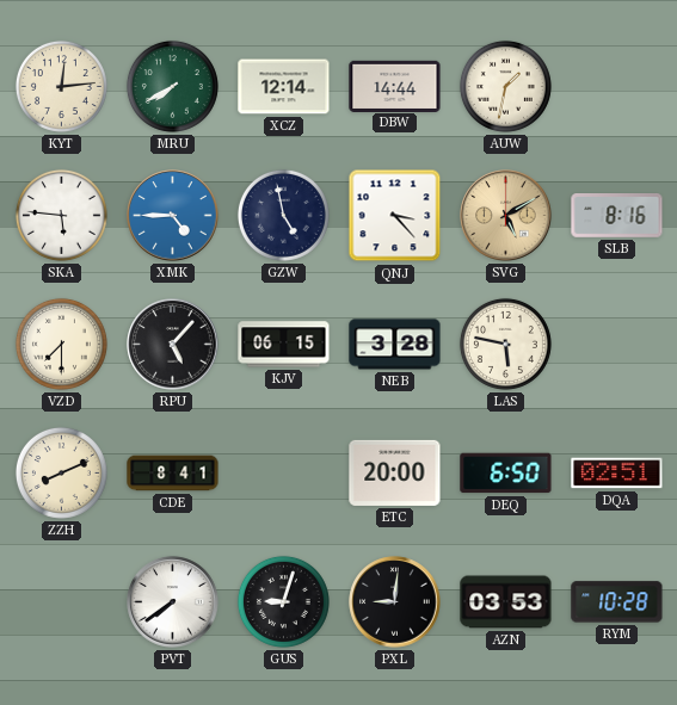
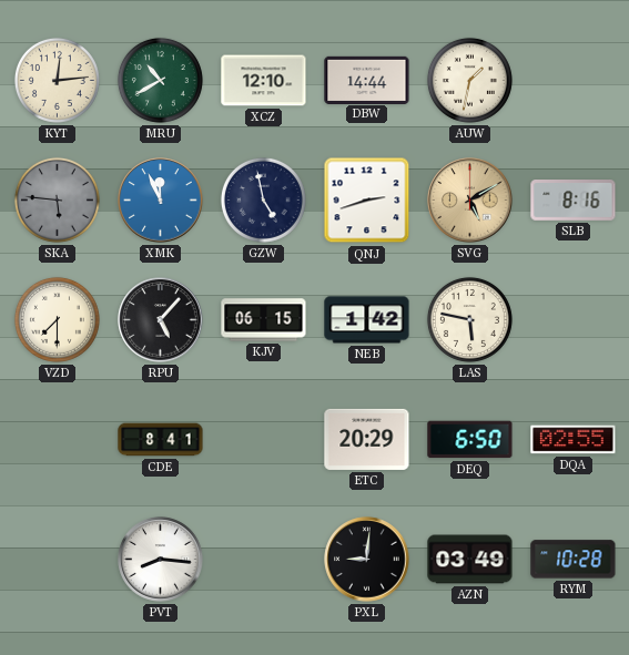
MRU: 7:40 -> 10:40 (160, 80)
XCZ: 12:14 -> 12:10 (264, 81)
SKA dial: white -> grey (57, 199)
XMK: 4:45 -> 11:56 (161, 201)
QNJ: 3:23 -> 2:42 (367, 201)
NEB: 3:28 -> 1:42 (367, 320)
ZZH: 8:11 -> none (61, 472)
ETC: 20:00 -> 20:29 (367, 439)
DQA: 02:51 -> 02:55 (574, 440)
PVT: 7:39 -> 8:16 (161, 560)
GUS: 9:03 -> none (283, 601)
AZN: 03:53 -> 03:49 (470, 560)
